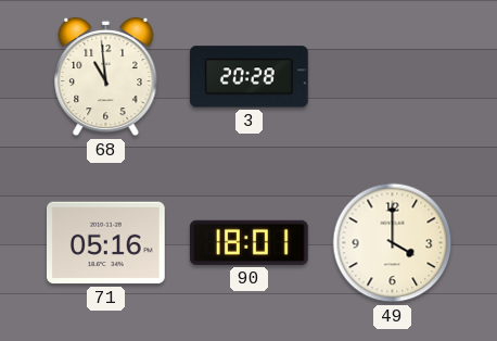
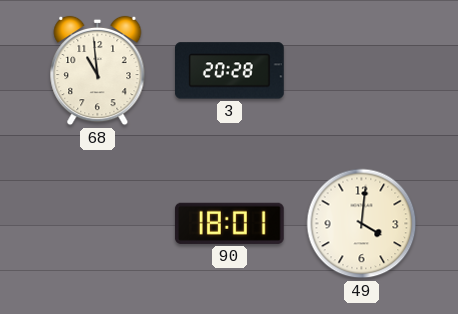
71: 05:16 -> none (106, 243)
49: 4:00 -> 4:01 (362, 224)
